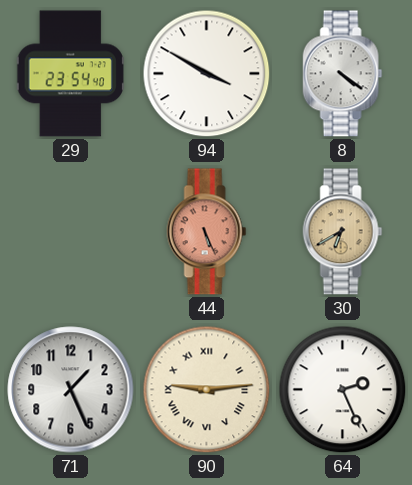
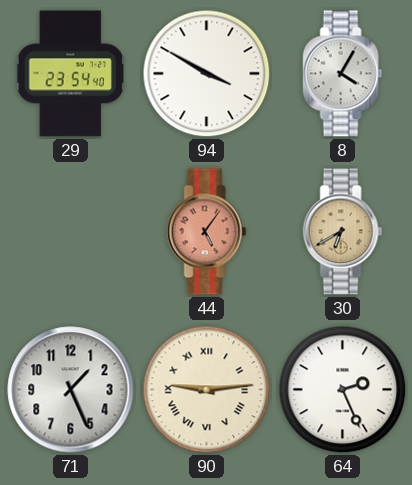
8: 4:21 -> 4:05 (343, 74)
44: 5:26 -> 5:06 (207, 232)
